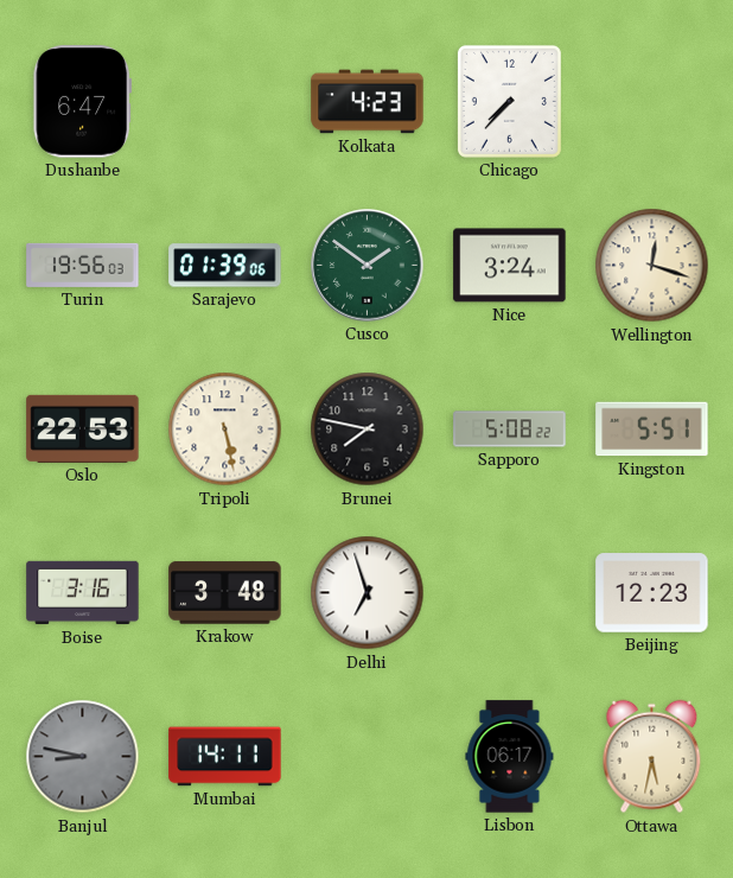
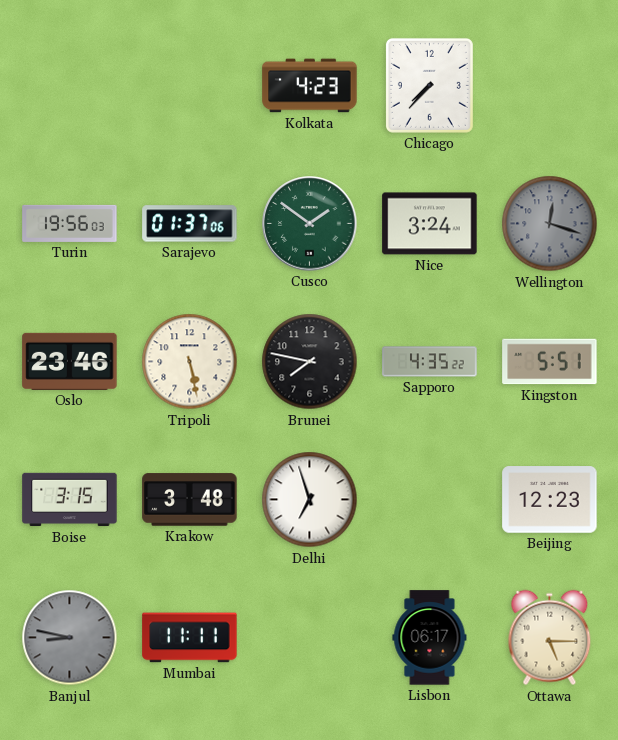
Dushanbe: 6:47 -> none (82, 102)
Sarajevo: 01:39 -> 01:37 (190, 224)
Wellington dial: cream -> grey (550, 224)
Oslo: 22:53 -> 23:46 (70, 361)
Sapporo: 5:08 -> 4:35 (430, 362)
Boise: 3:16 -> 3:15 (70, 500)
Mumbai: 14:11 -> 11:11 (190, 638)
Ottawa: 5:32 -> 5:15 (550, 638)
